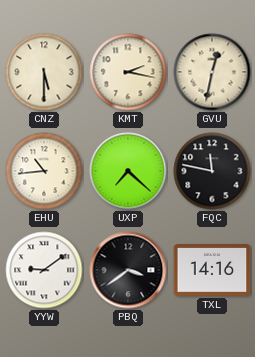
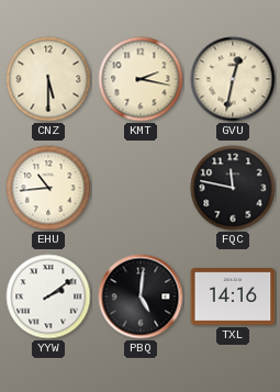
UXP: 7:22 -> none (128, 171)
YYW: 9:09 -> 2:09 (48, 296)
PBQ: 3:39 -> 5:01 (141, 296)
